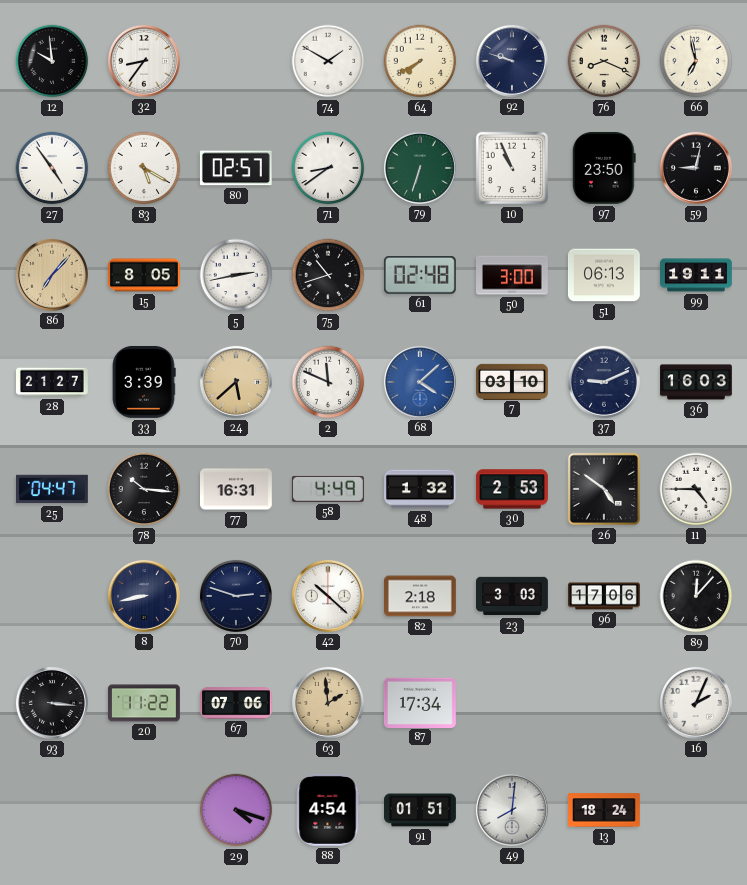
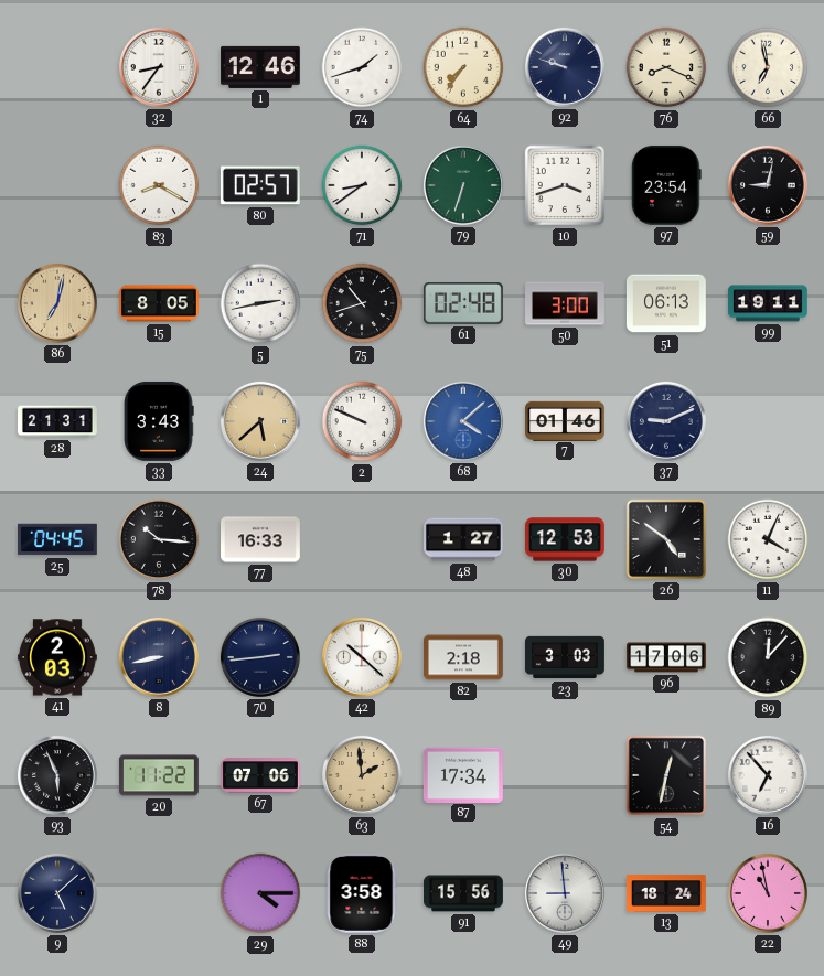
12: 9:59 -> none (52, 61)
1: none -> 12:46 (261, 67)
74: 1:50 -> 1:42 (362, 67)
64: 7:40 -> 7:36 (463, 67)
27: 4:54 -> none (52, 168)
83: 5:20 -> 8:20 (159, 185)
10: 10:56 -> 3:42 (565, 185)
97: 23:50 -> 23:54 (666, 185)
86: 7:07 -> 7:02 (57, 303)
28: 21:27 -> 21:31 (58, 421)
33: 3:39 -> 3:43 (159, 421)
2: 11:49 -> 9:49 (362, 421)
7: 03:10 -> 01:46 (566, 420)
36: 16:03 -> none (697, 382)
25: 04:47 -> 04:45 (58, 539)
77: 16:31 -> 16:33 (261, 539)
58: 4:49 -> none (328, 489)
48: 1:32 -> 1:27 (464, 539)
30: 2:53 -> 12:53 (566, 539)
11: 4:45 -> 4:04 (768, 539)
41: none -> 2:03 (58, 657)
70: 2:48 -> 2:44 (260, 657)
93: 3:16 -> 5:56 (57, 775)
54: none -> 12:32 (666, 775)
16: 2:04 -> 6:53 (768, 775)
9: none -> 5:08 (57, 893)
29: 4:18 -> 4:15 (260, 893)
88: 4:54 -> 3:58 (362, 893)
91: 01:51 -> 15:56 (464, 893)
49: 8:01 -> 8:59 (565, 893)
22: none -> 10:58 (768, 893)
